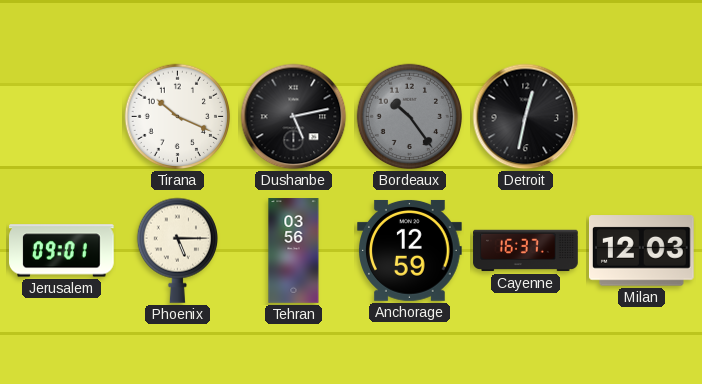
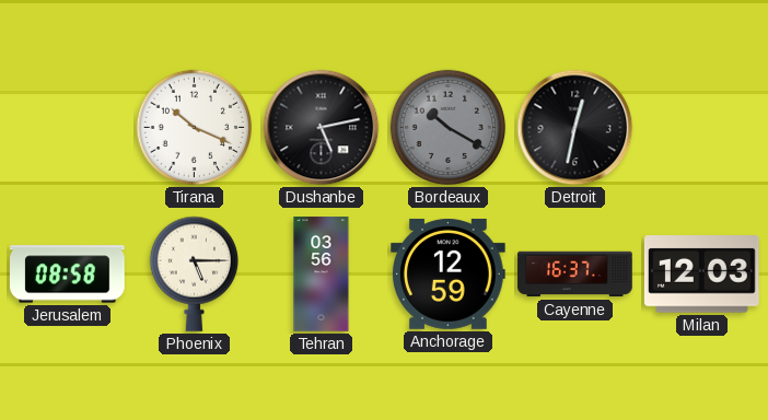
Bordeaux: 10:24 -> 10:20 (449, 128)
Jerusalem: 09:01 -> 08:58 (68, 275)
